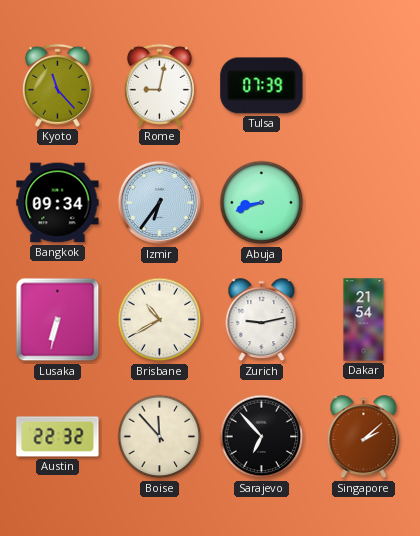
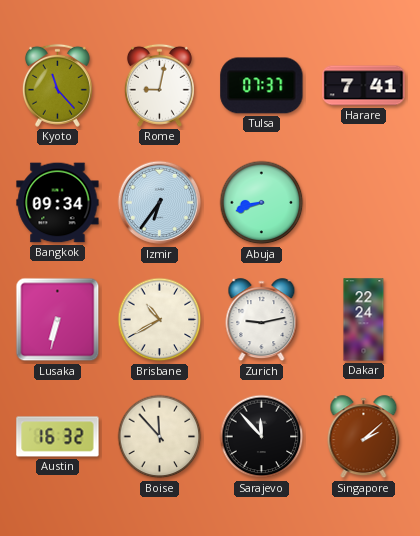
Tulsa: 07:39 -> 07:37 (262, 86)
Harare: none -> 7:41 (364, 86)
Dakar: 21:54 -> 22:24 (364, 320)
Austin: 22:32 -> 16:32 (58, 437)
Sarajevo: 6:53 -> 11:53 (262, 437)
